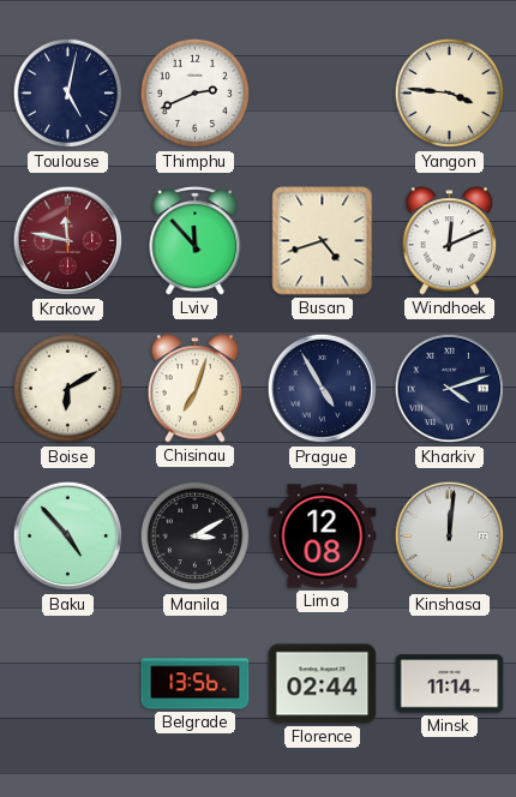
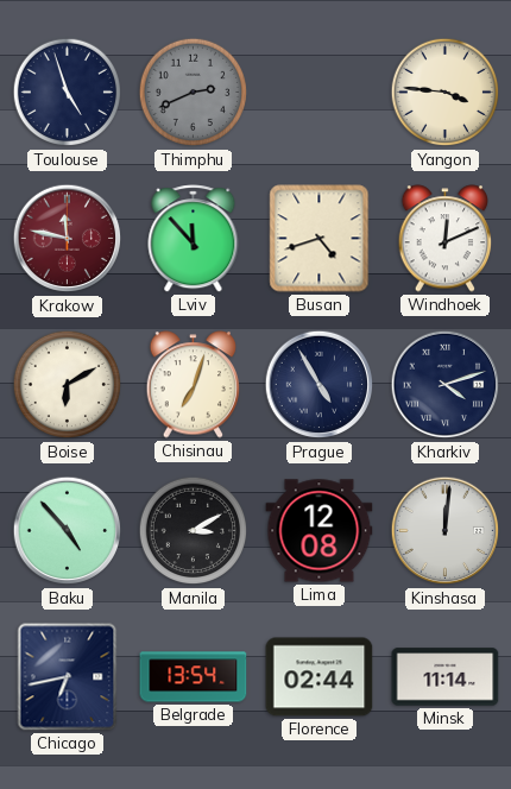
Toulouse: 5:02 -> 4:57 (68, 93)
Thimphu dial: white -> grey (194, 93)
Chicago: none -> 6:43 (68, 677)
Belgrade: 13:56 -> 13:54 (194, 677)
